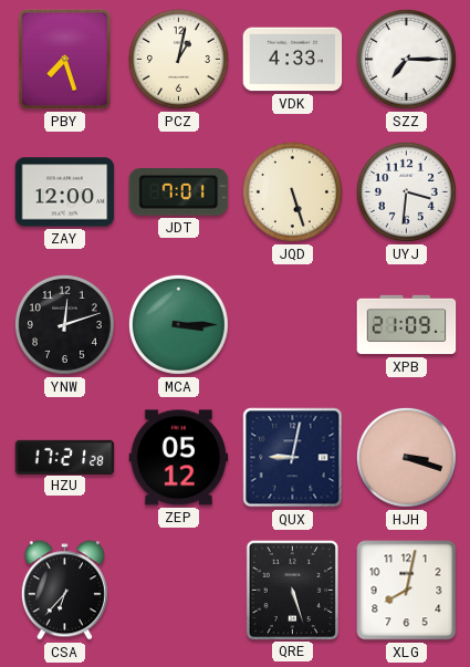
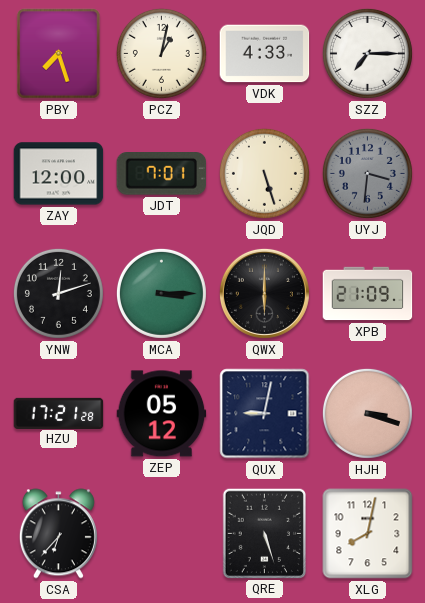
UYJ dial: white -> grey (367, 173)
QWX: none -> 6:00 (264, 293)
